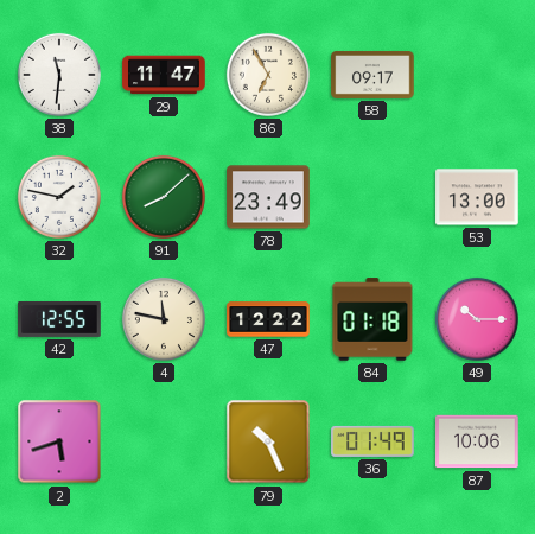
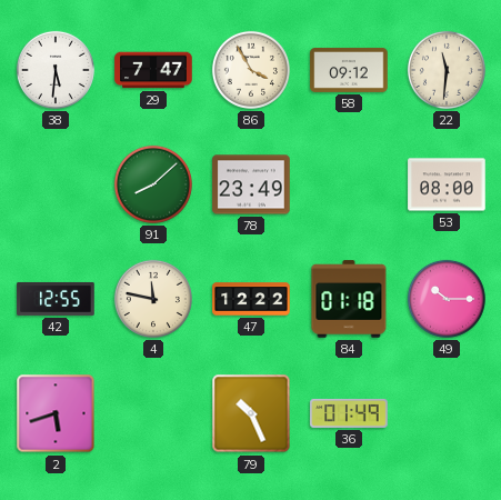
38: 11:31 -> 5:31 (56, 70)
29: 11:47 -> 7:47 (153, 70)
86: 6:55 -> 3:55 (251, 70)
58: 09:17 -> 09:12 (349, 70)
22: none -> 11:31 (447, 70)
32: 1:47 -> none (59, 197)
53: 13:00 -> 08:00 (447, 184)
87: 10:06 -> none (477, 441)
